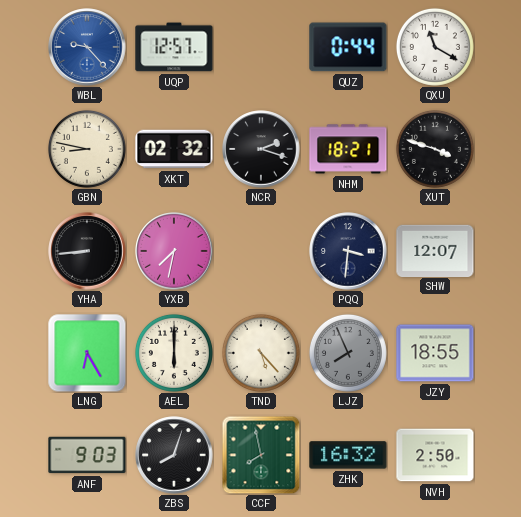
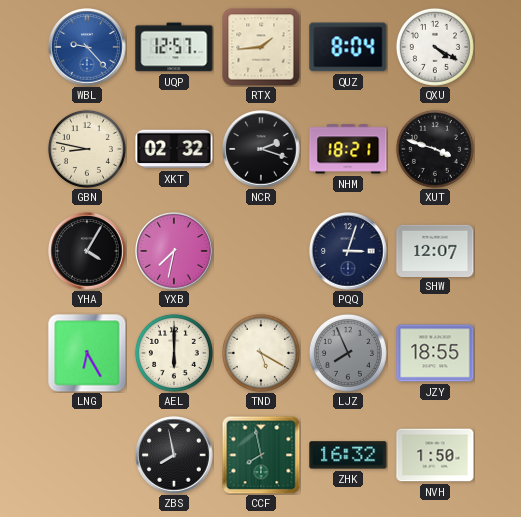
RTX: none -> 1:44 (261, 47)
QUZ: 0:44 -> 8:04 (348, 47)
QXU: 11:20 -> 4:20 (435, 47)
YHA: 8:44 -> 4:05 (87, 251)
PQQ: 3:31 -> 3:03 (348, 251)
TND: 5:23 -> 5:20 (261, 353)
ANF: 9:03 -> none (87, 455)
ZBS: 8:03 -> 7:58 (174, 455)
NVH: 2:50 -> 1:50 (435, 455)
